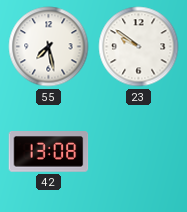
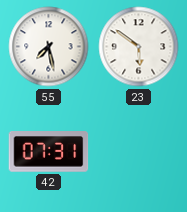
23: 9:51 -> 5:51 (139, 47)
42: 13:08 -> 07:31 (49, 152)
